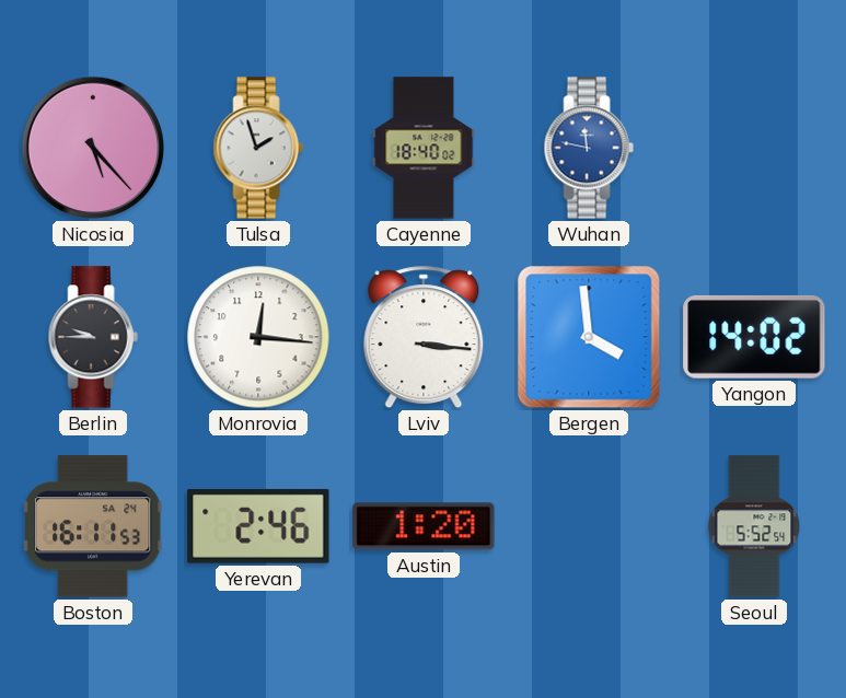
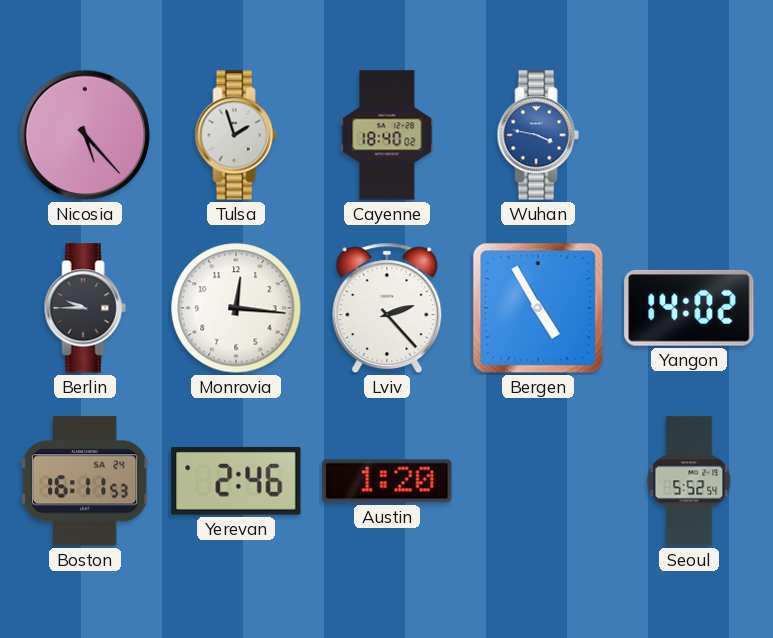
Wuhan: 11:47 -> 3:47 (538, 135)
Lviv: 3:16 -> 2:23 (387, 308)
Bergen: 3:59 -> 4:55 (538, 308)
